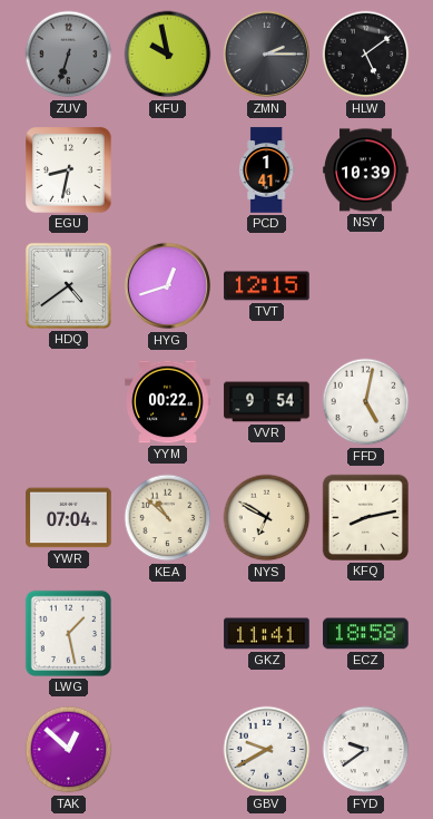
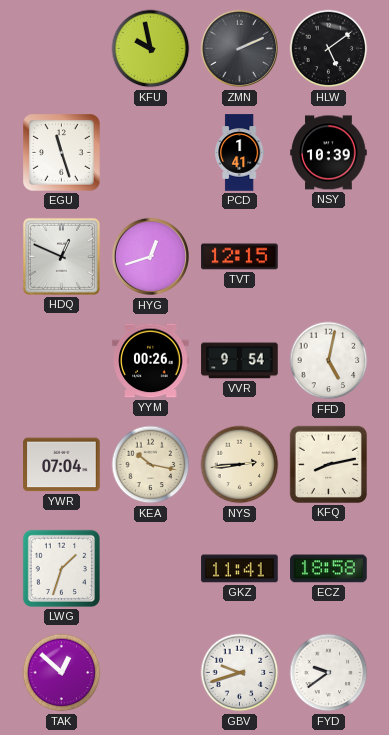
ZUV: 6:33 -> none (69, 55)
ZMN: 2:15 -> 2:11 (240, 49)
EGU: 8:32 -> 11:27 (62, 153)
HDQ: 4:39 -> 12:49 (61, 256)
YYM: 00:22 -> 00:26 (151, 361)
KEA: 10:52 -> 10:17 (151, 465)
NYS: 6:50 -> 2:44 (240, 465)
LWG: 1:28 -> 1:33 (61, 568)
GBV: 9:40 -> 9:42 (240, 673)
